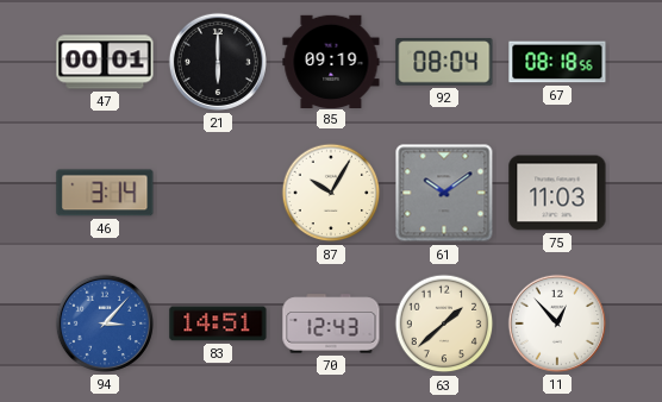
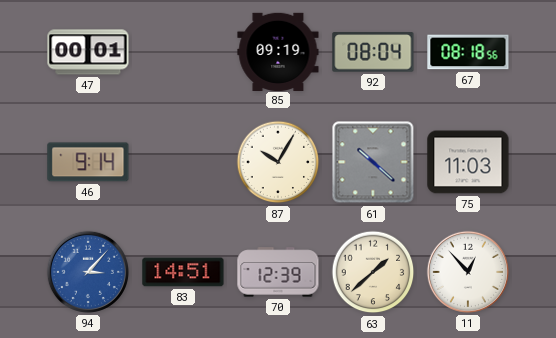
21: 6:00 -> none (218, 62)
46: 3:14 -> 9:14 (88, 162)
61: 10:09 -> 10:22 (373, 162)
70: 12:43 -> 12:39 (278, 272)
